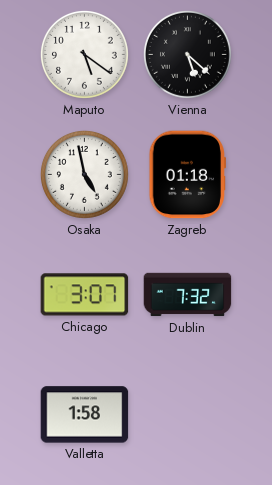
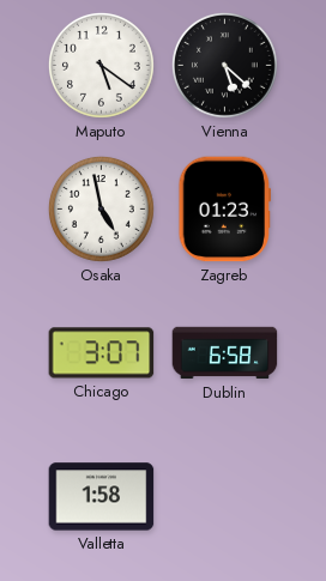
Zagreb: 01:18 -> 01:23 (225, 210)
Dublin: 7:32 -> 6:58 (225, 353)
